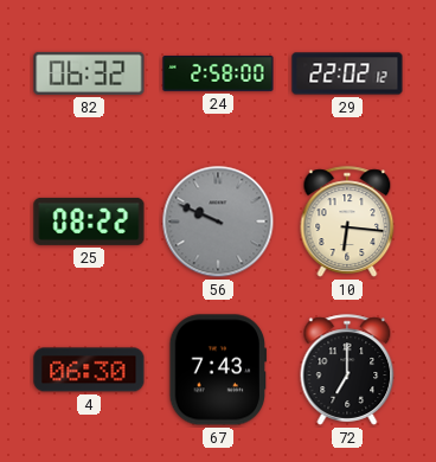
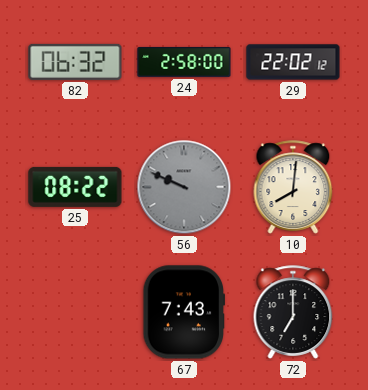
10: 6:16 -> 8:01 (293, 187)
4: 06:30 -> none (89, 370)
